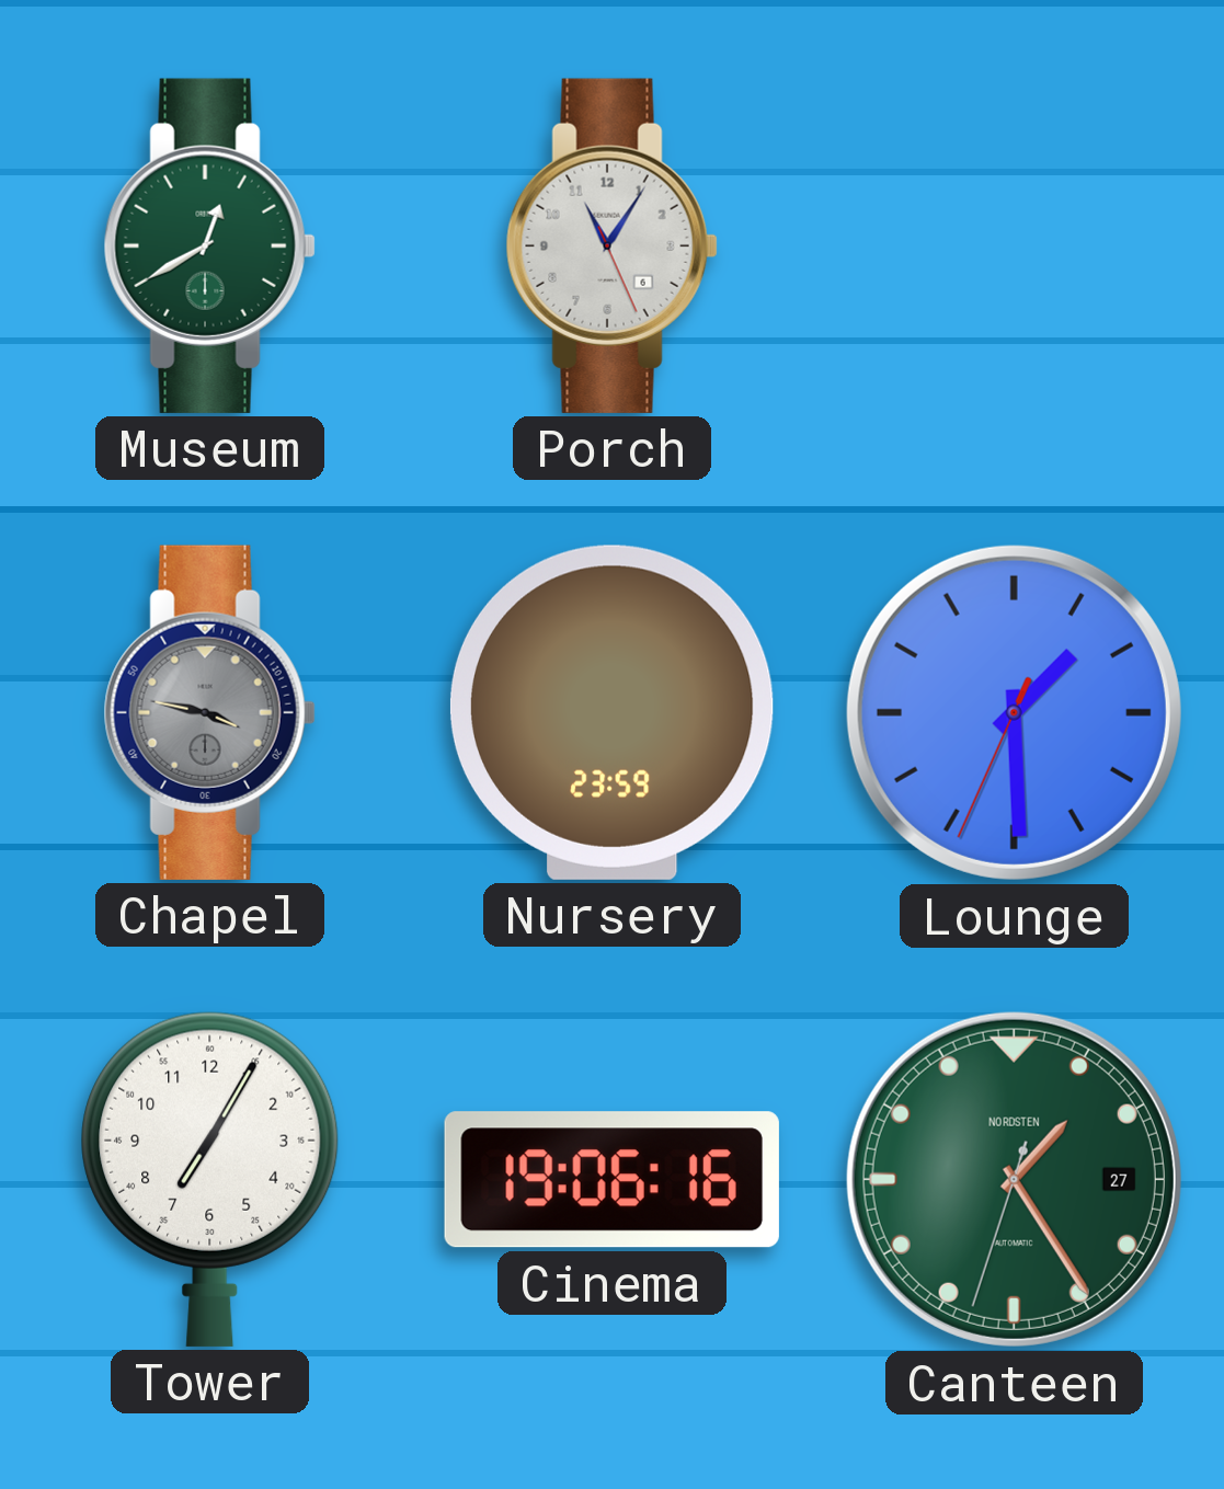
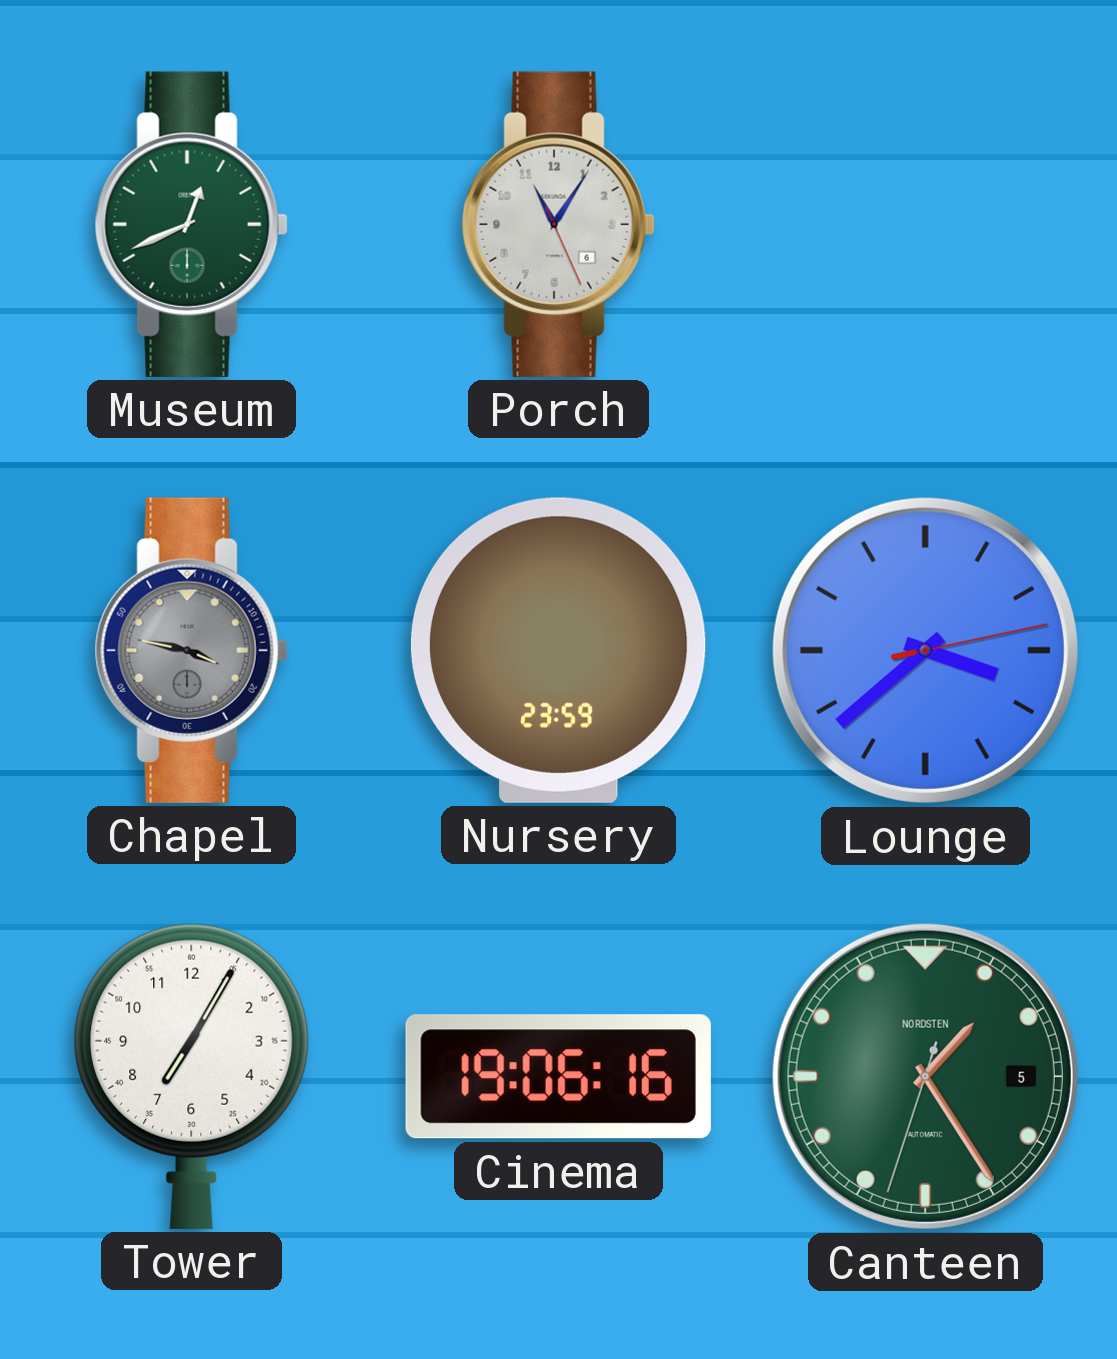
Museum: 12:40 -> 12:41 (191, 224)
Lounge: 1:29 -> 3:38 (925, 650)
Canteen date: 27 -> 5 (925, 1076)
